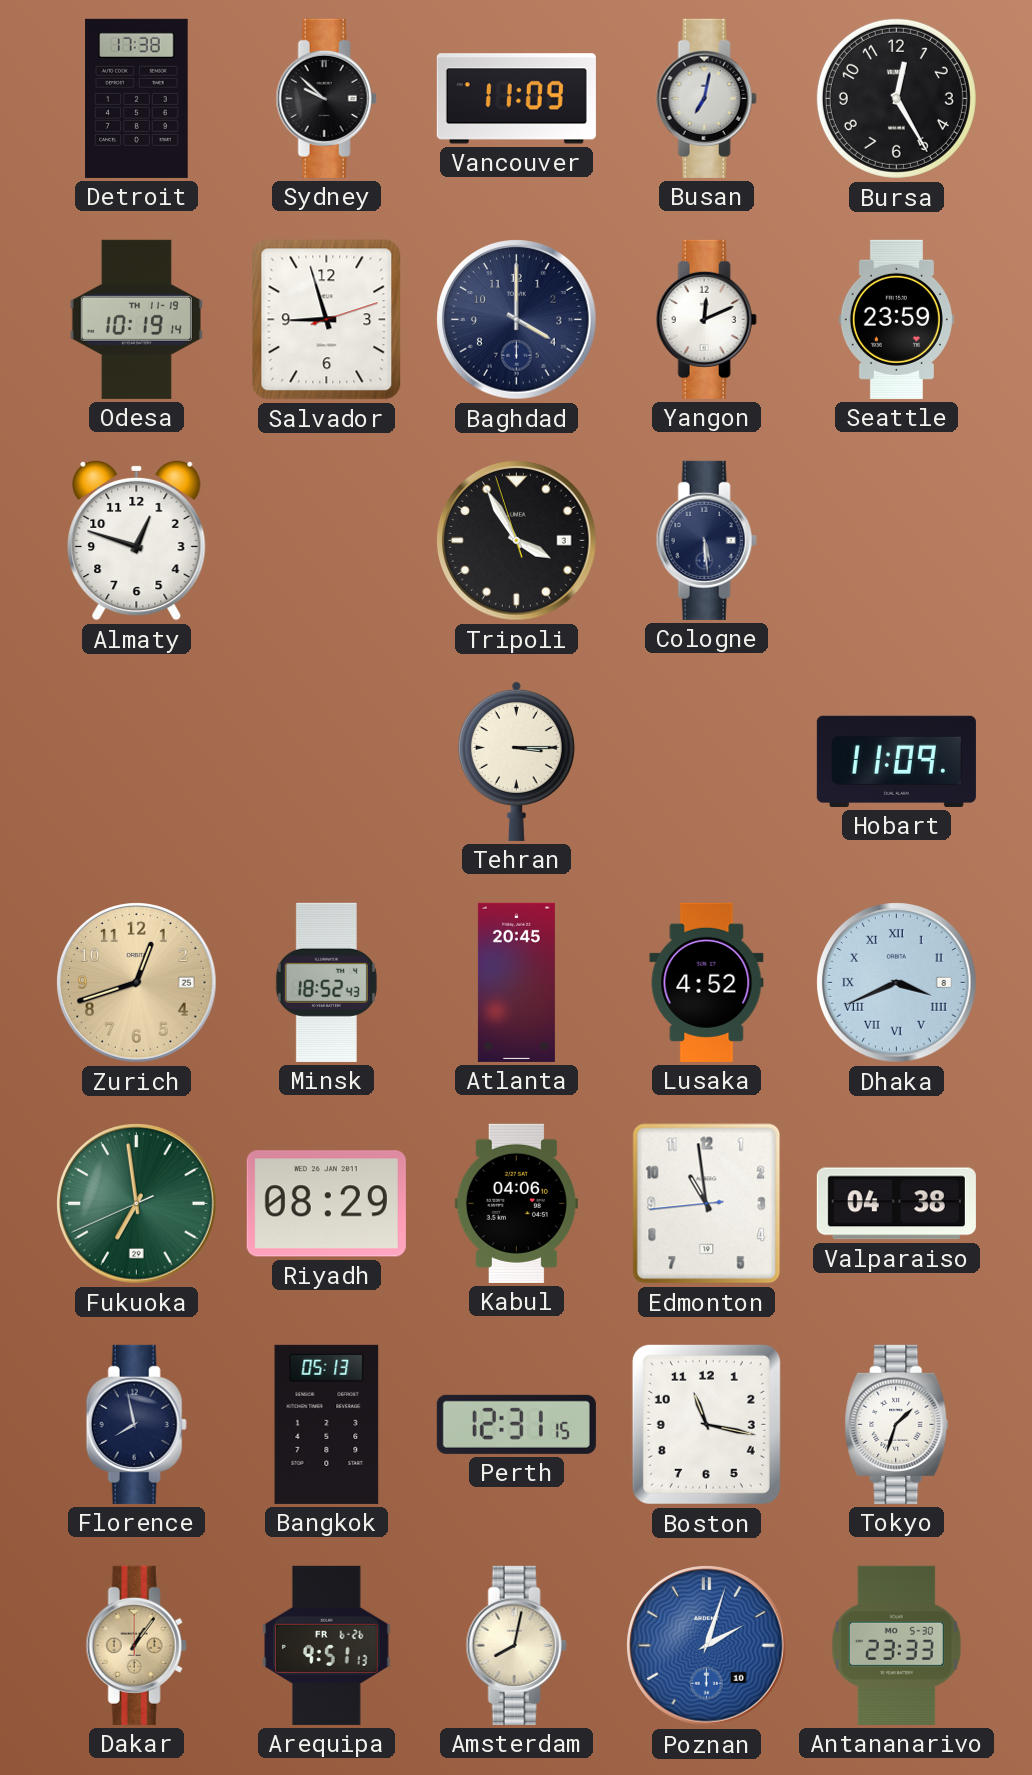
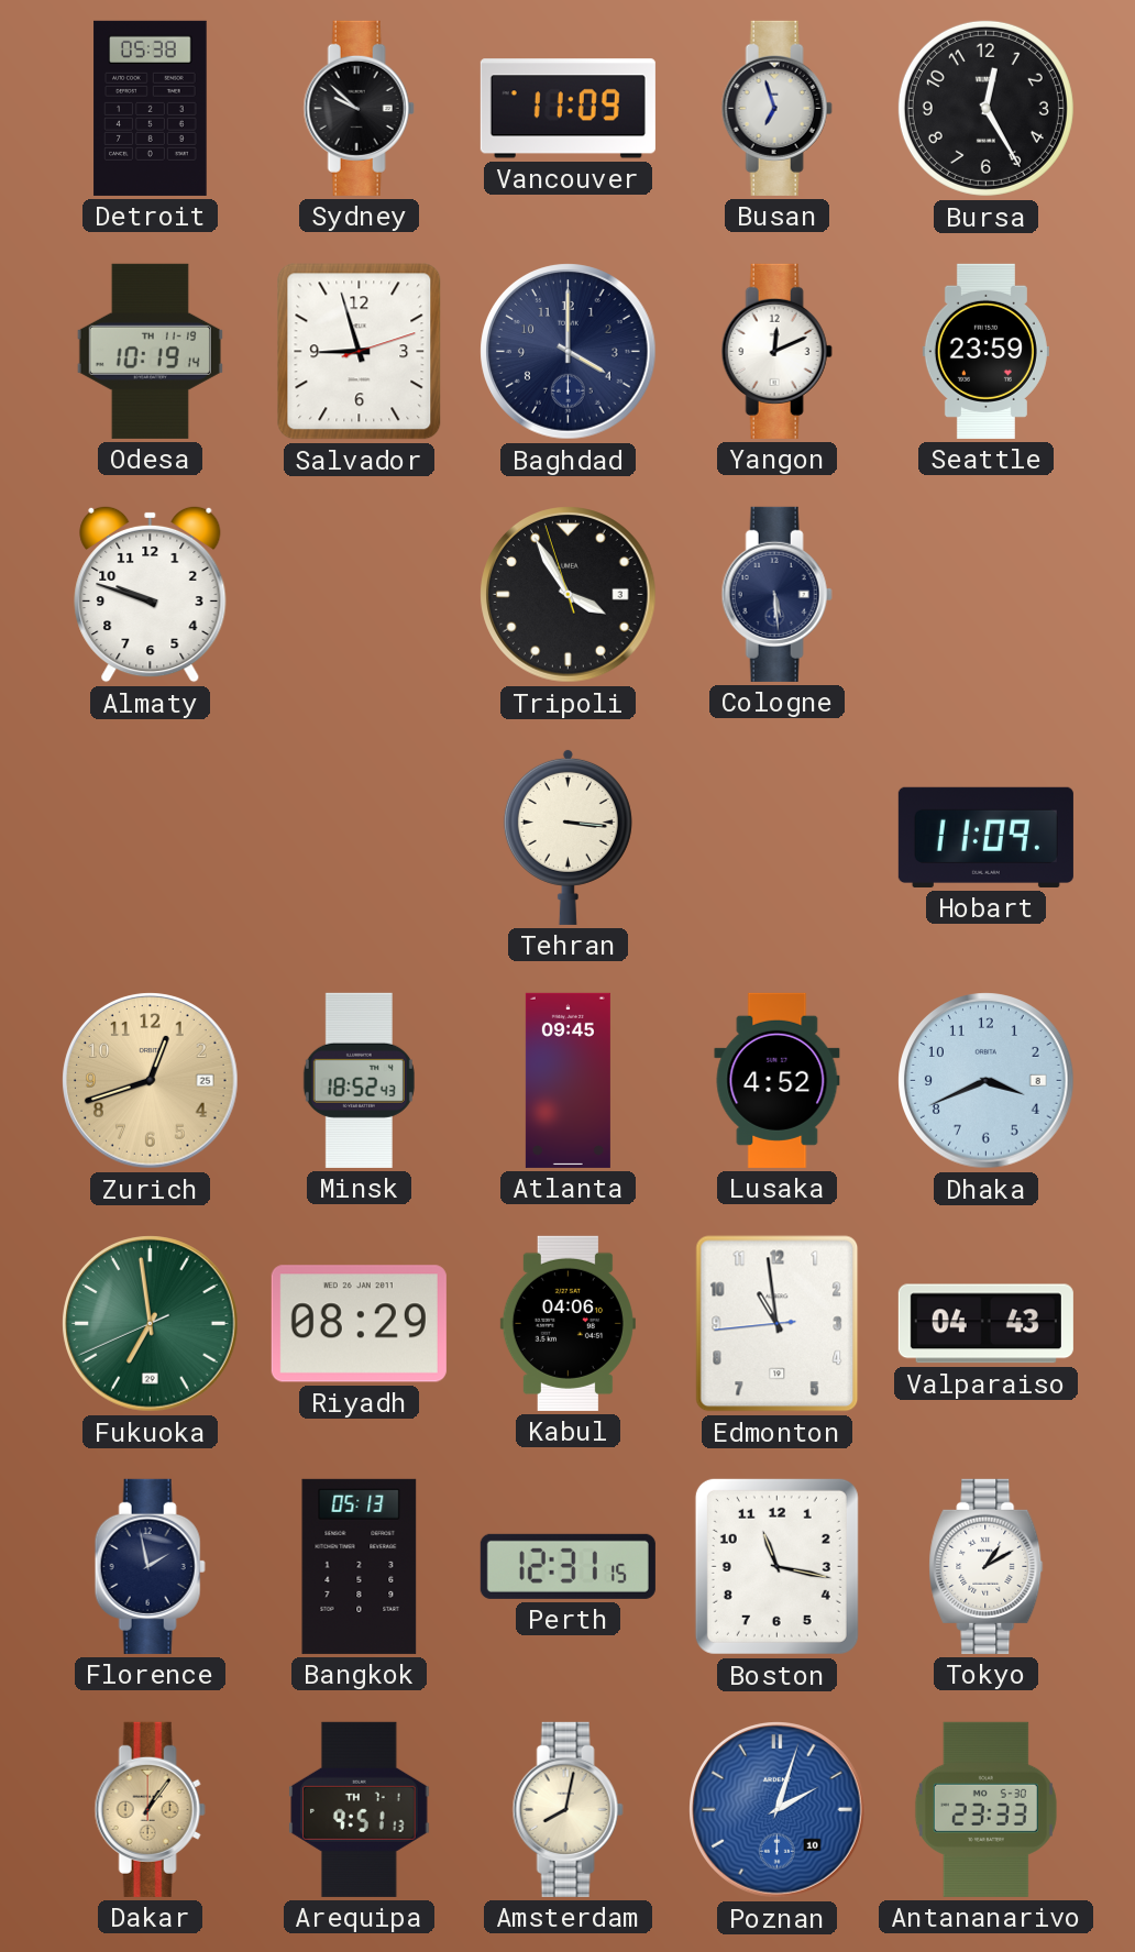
Detroit: 17:38 -> 05:38 (151, 108)
Busan: 7:02 -> 6:57 (776, 108)
Almaty: 12:48 -> 9:48 (151, 594)
Tehran: 3:15 -> 3:16 (567, 837)
Atlanta: 20:45 -> 09:45 (567, 1080)
Dhaka numerals: Roman -> Arabic (987, 1081)
Valparaiso: 04:38 -> 04:43 (985, 1324)
Florence: 7:58 -> 1:58 (150, 1566)
Tokyo: 1:33 -> 1:10 (987, 1566)
Arequipa date: FR 6-26 -> TH 7-1 (360, 1809)
